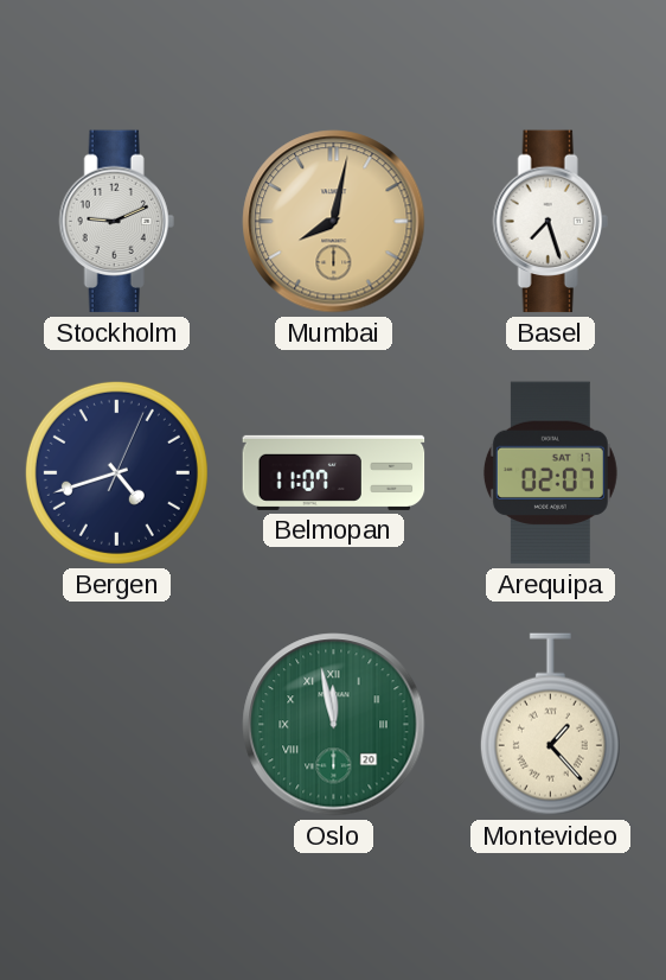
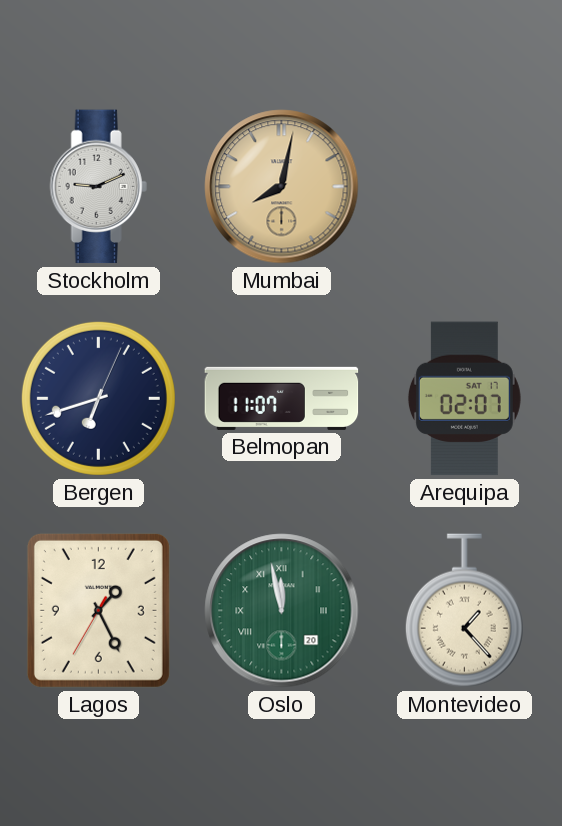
Basel: 7:27 -> none (550, 222)
Bergen: 4:42 -> 6:42 (98, 398)
Lagos: none -> 1:25 (98, 610)
